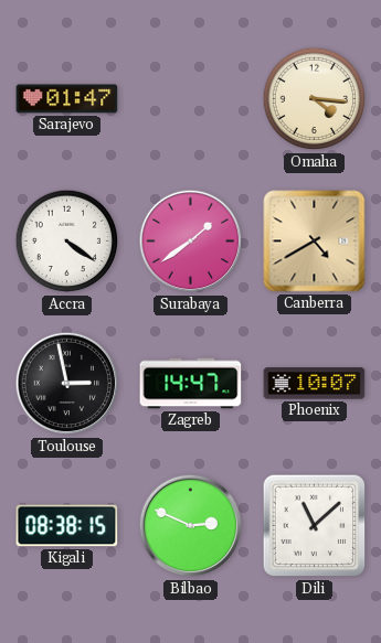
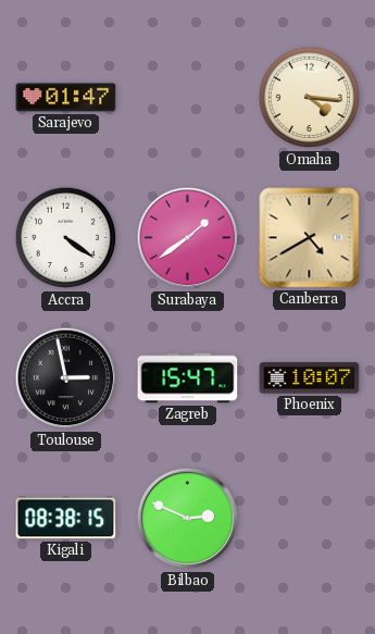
Zagreb: 14:47 -> 15:47 (188, 378)
Dili: 11:08 -> none (315, 526)
